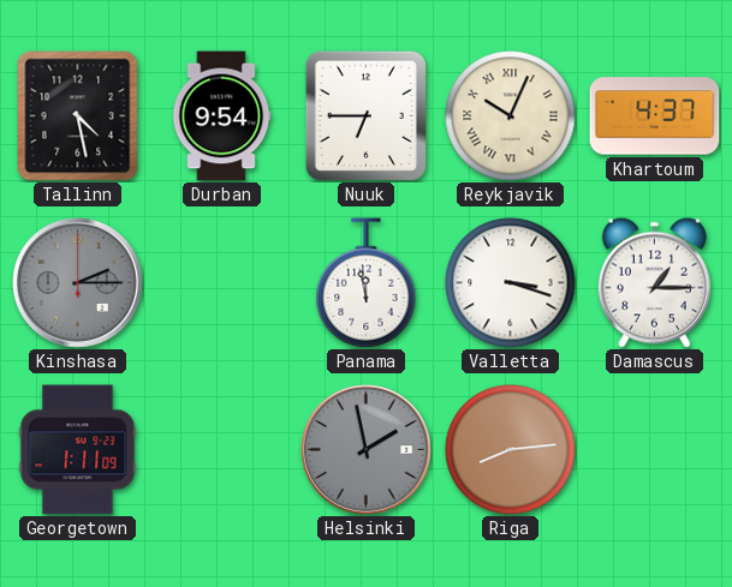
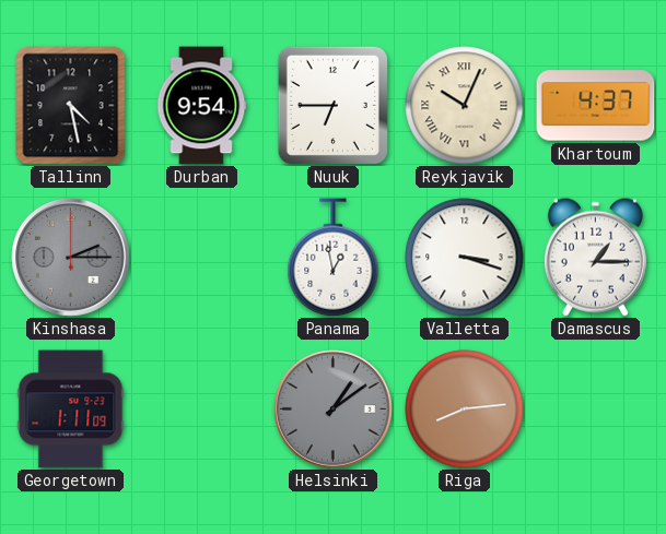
Panama: 11:58 -> 12:58 (334, 258)
Helsinki: 1:58 -> 1:09 (334, 410)
